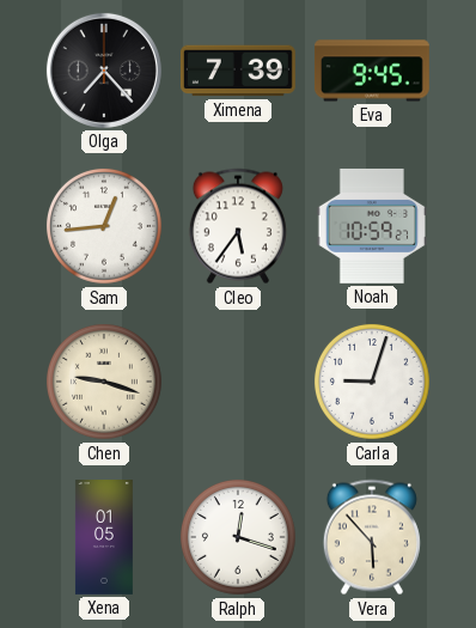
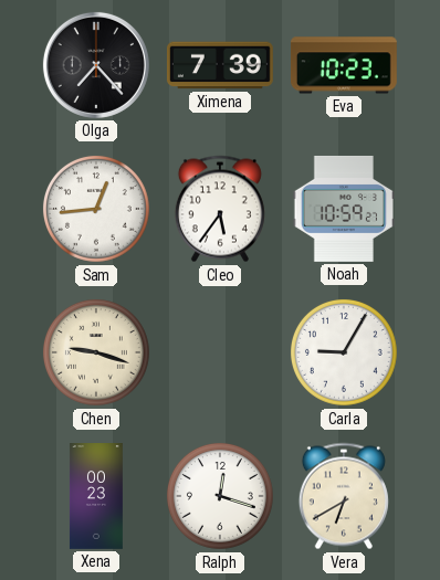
Eva: 9:45 -> 10:23 (344, 65)
Carla: 9:03 -> 9:05 (344, 352)
Xena: 01:05 -> 00:23 (96, 497)
Vera: 5:53 -> 6:40 (344, 496)
